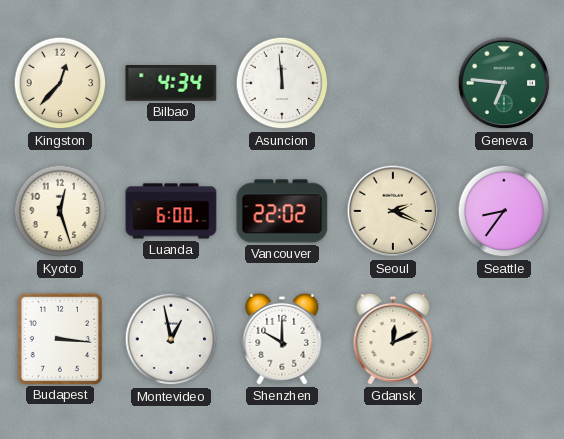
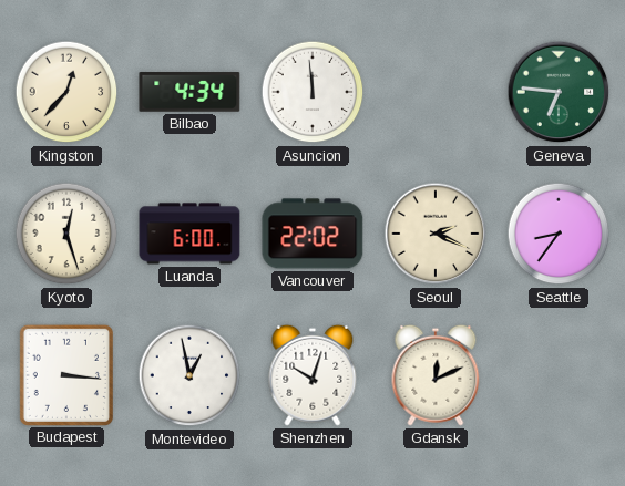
Shenzhen: 10:00 -> 10:03 (312, 375)
